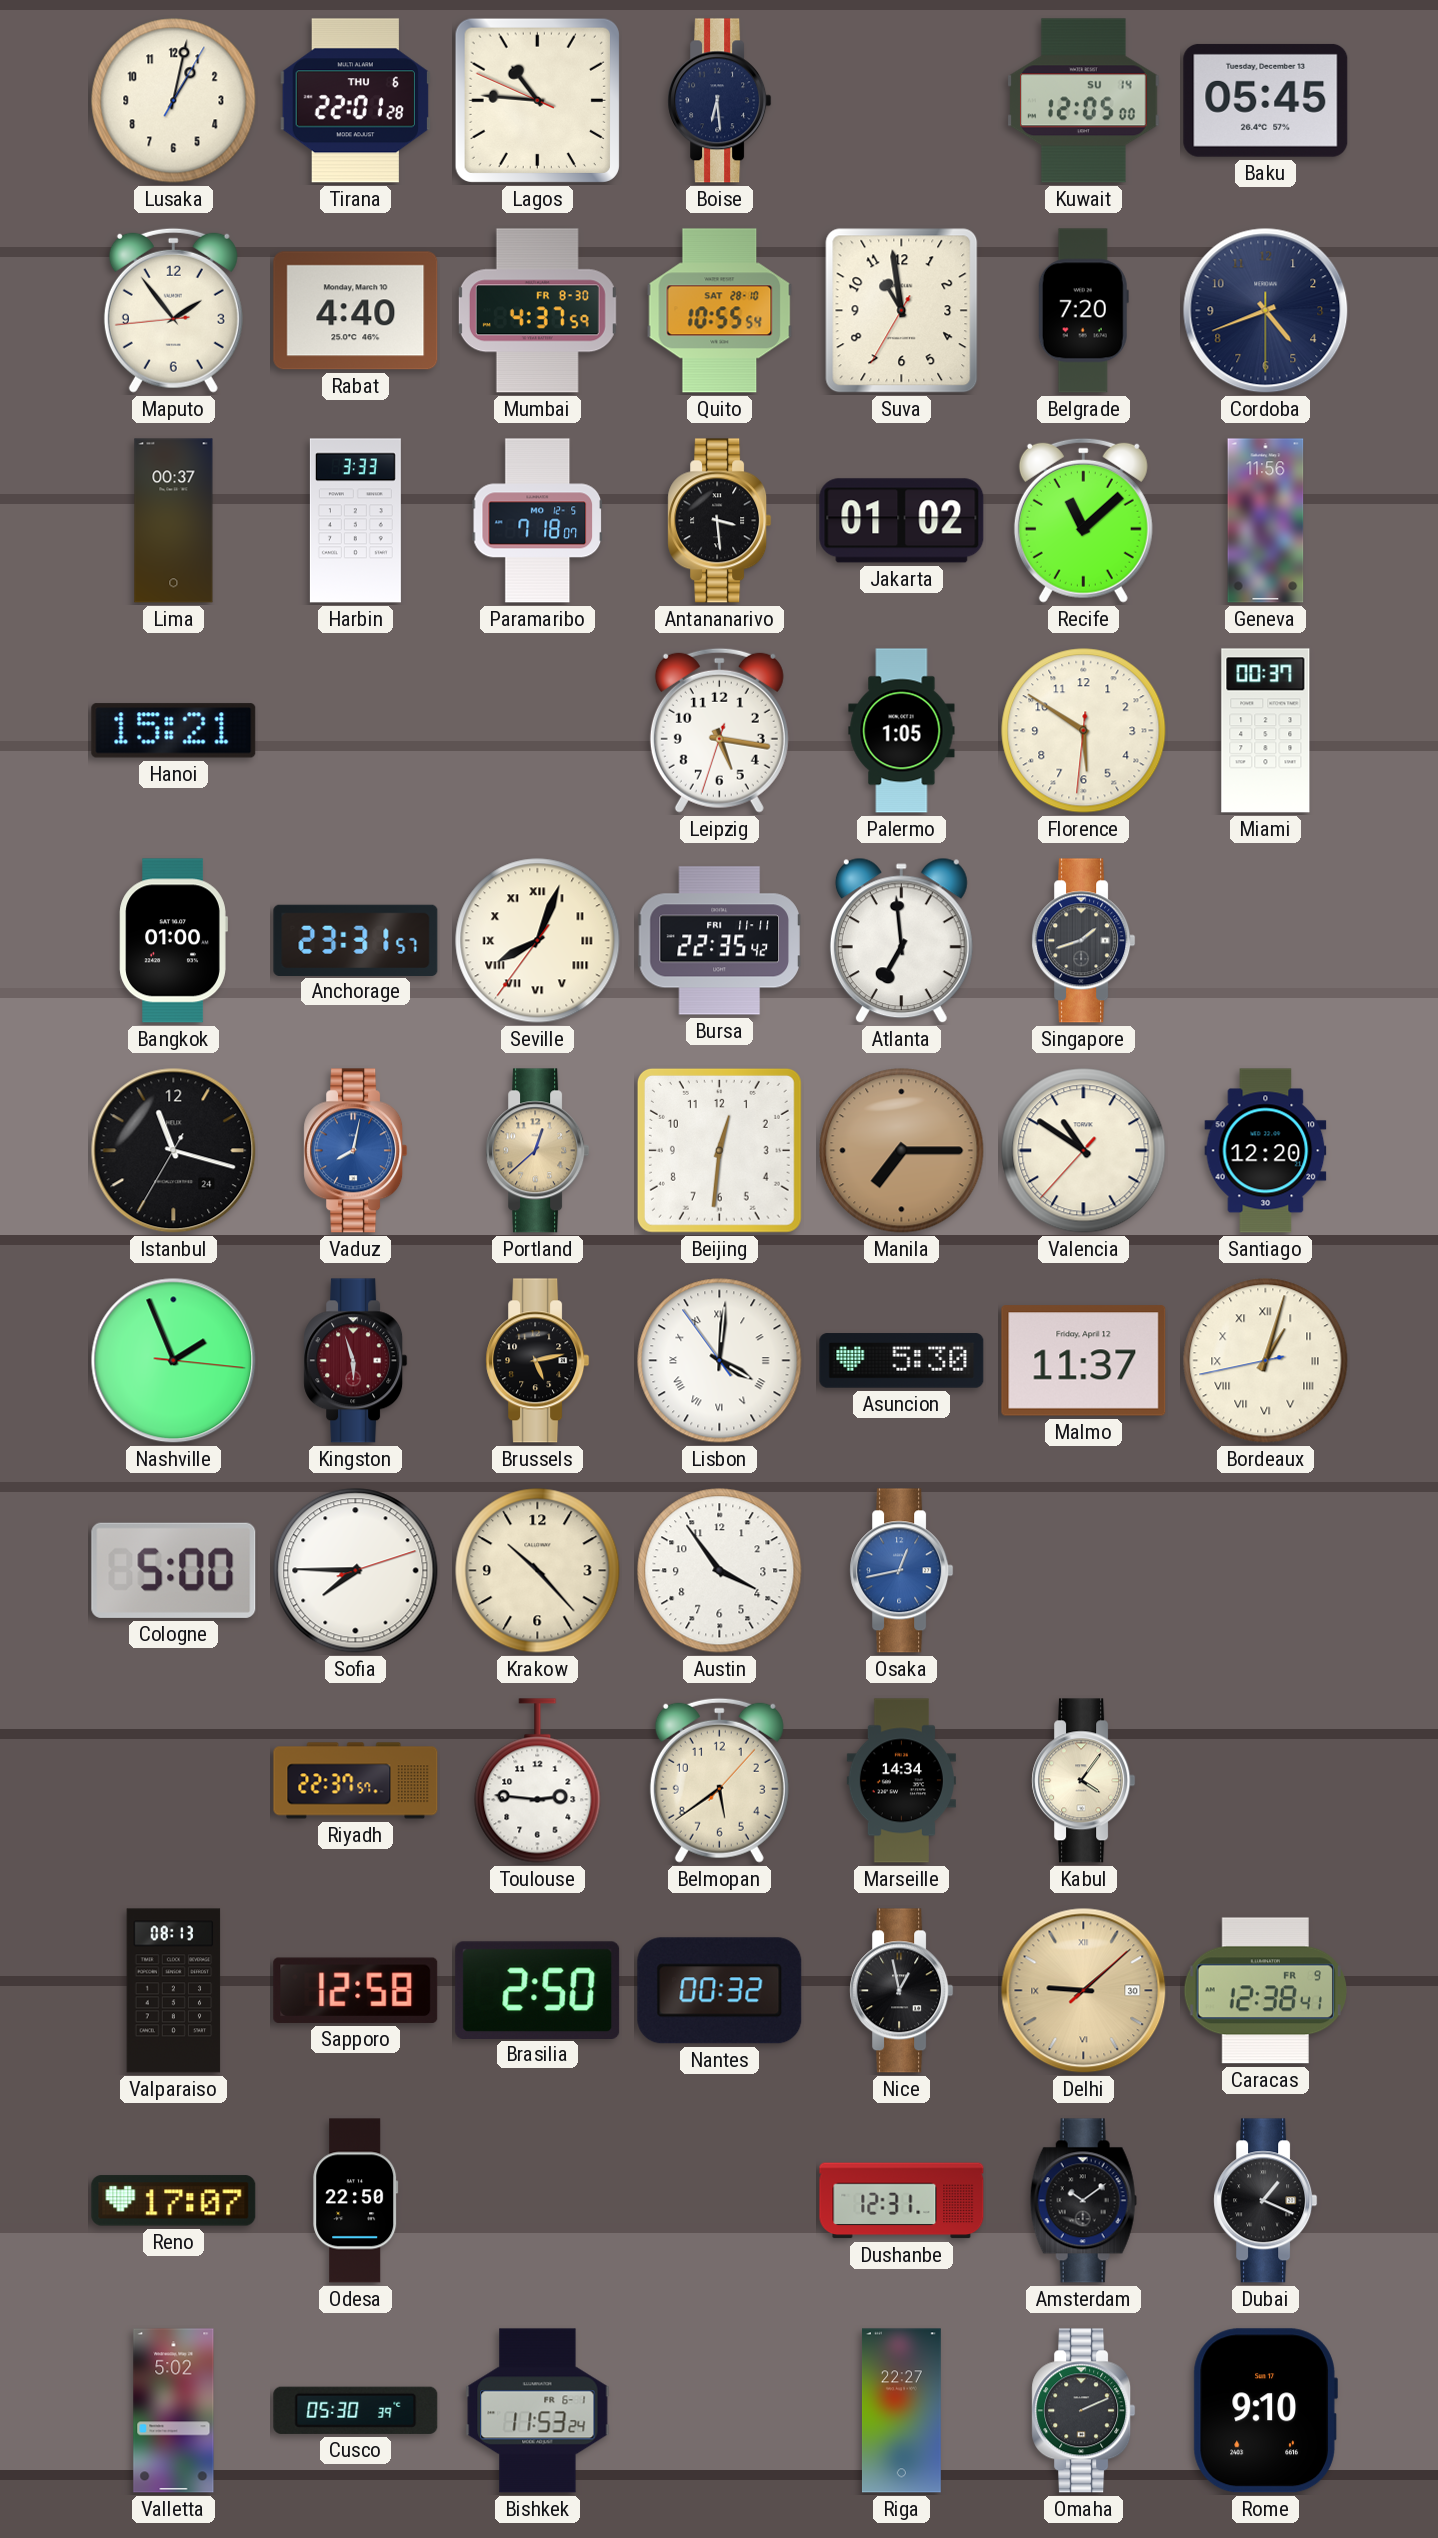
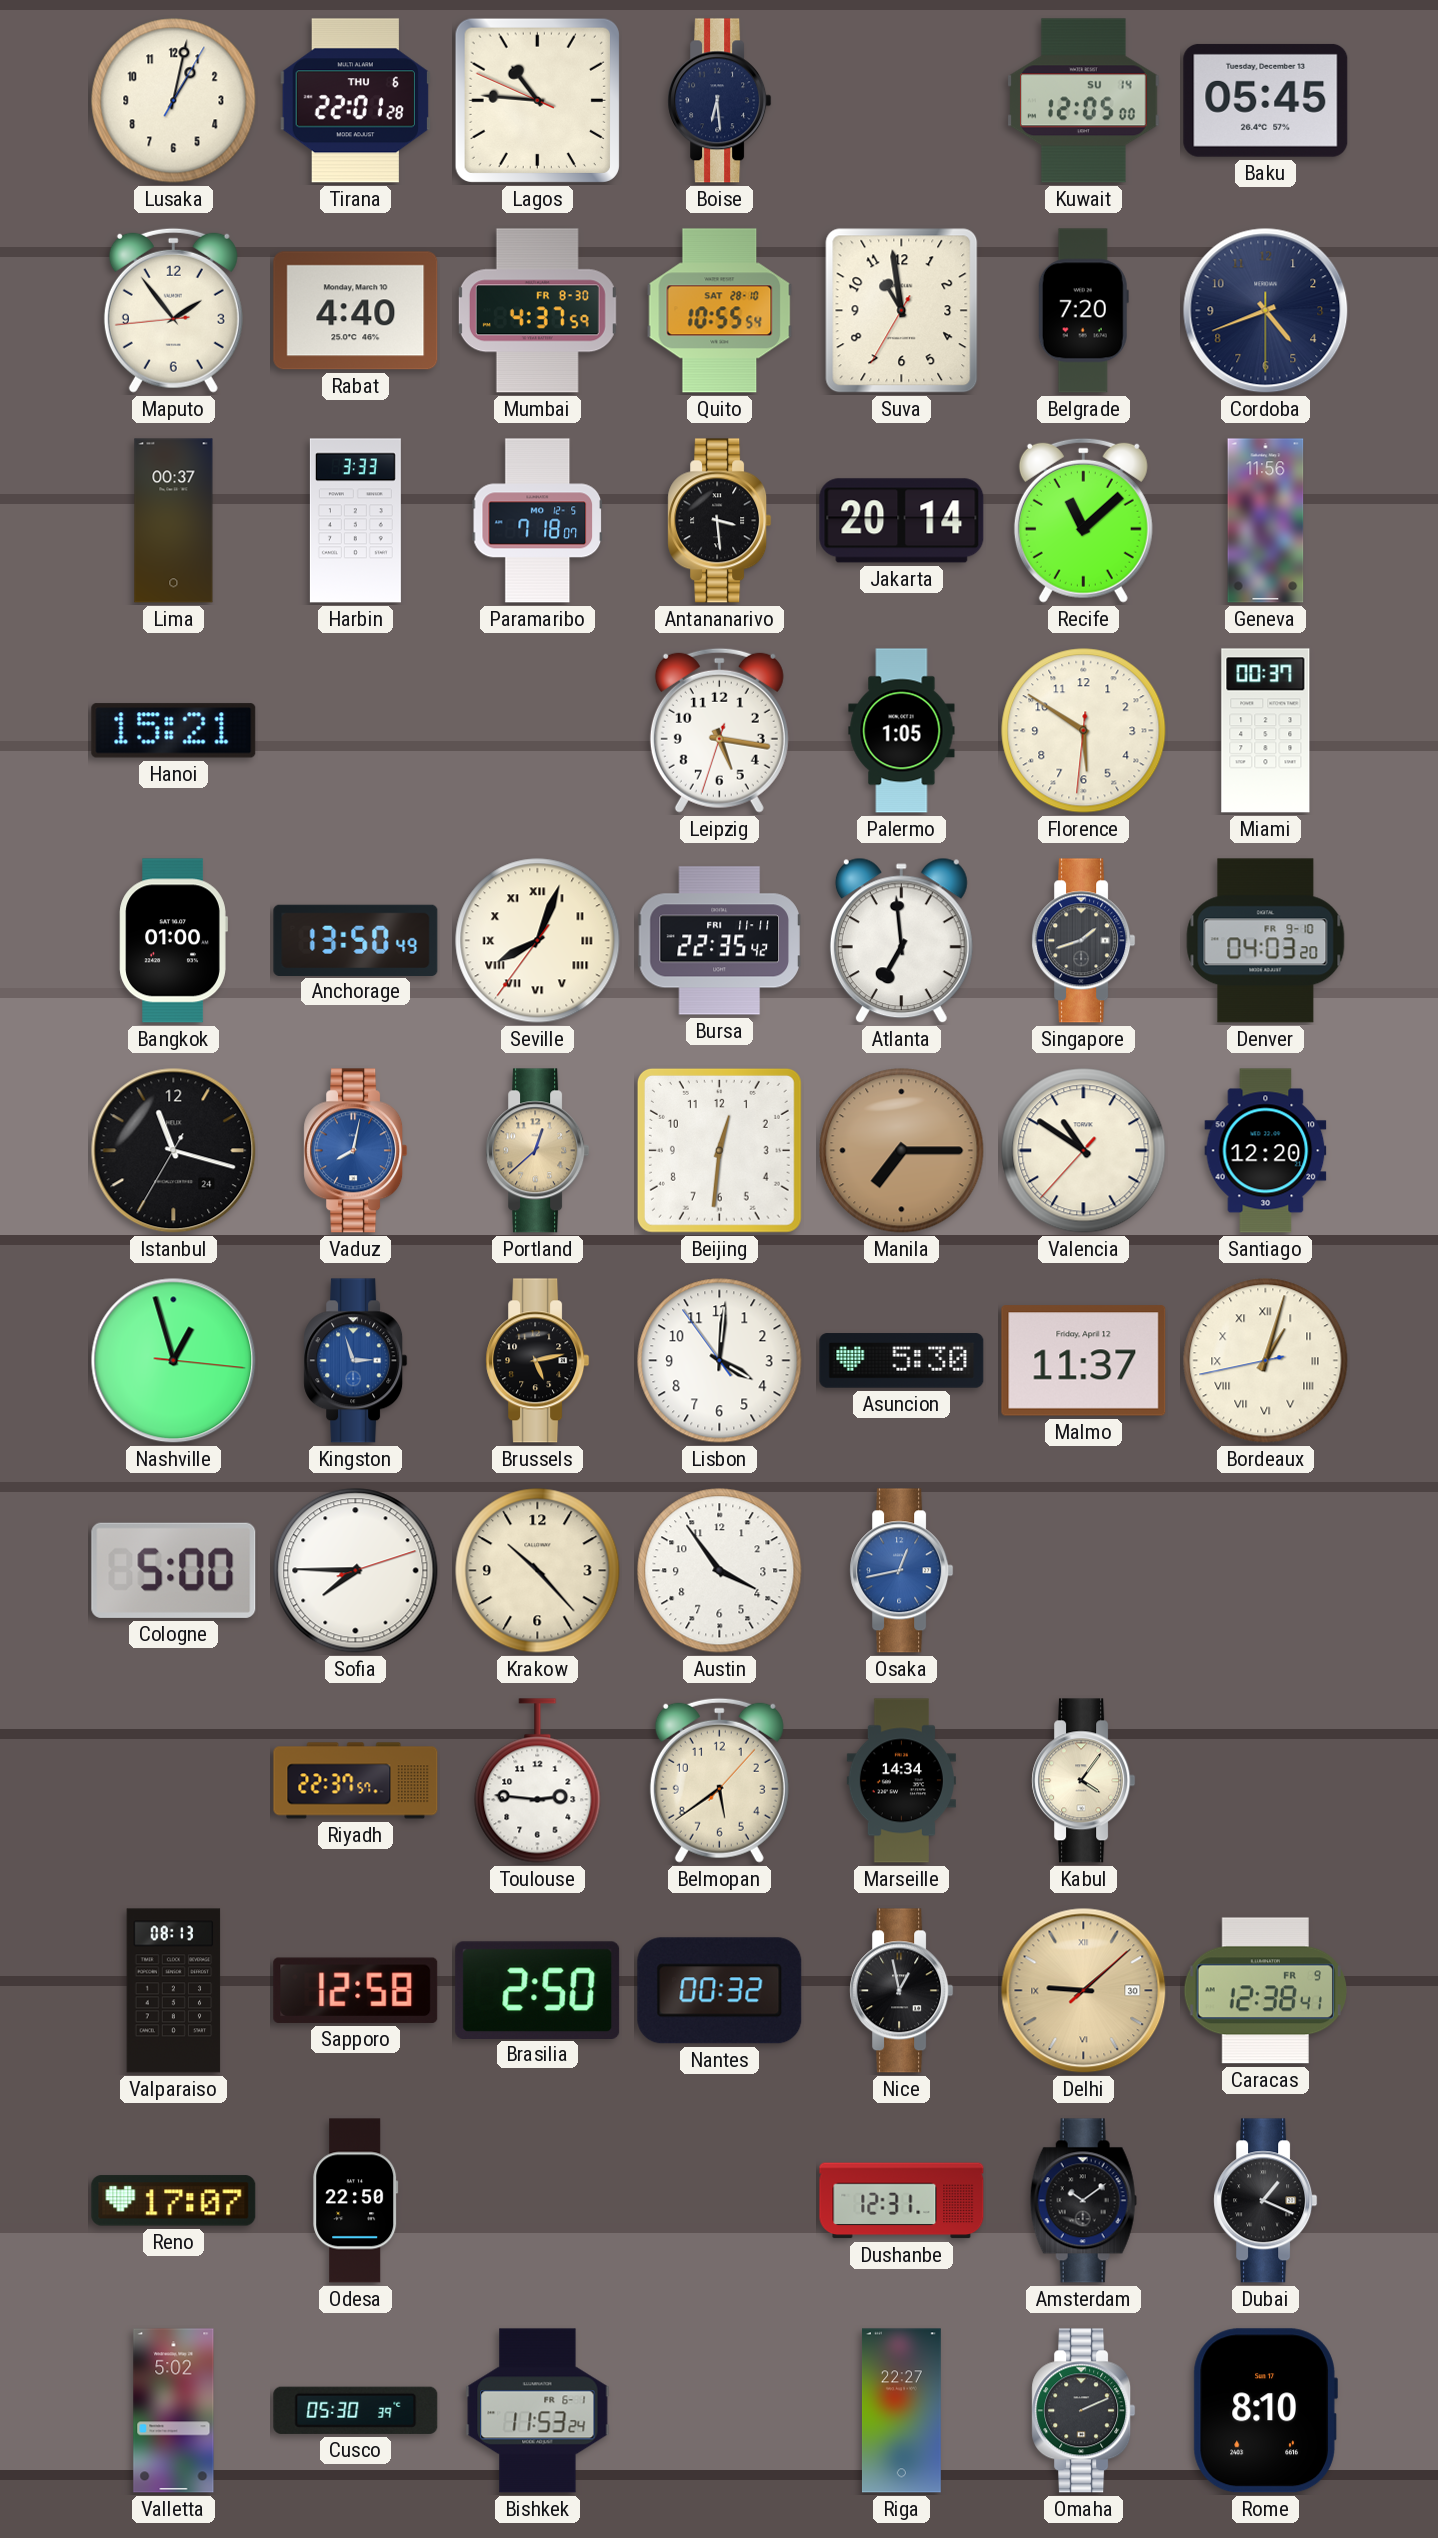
Jakarta: 01:02 -> 20:14 (902, 521)
Anchorage: 23:31 -> 13:50 (356, 940)
Denver: none -> 04:03 (1266, 941)
Nashville: 1:56 -> 12:57 (174, 1361)
Kingston: 5:57 -> 2:57 (356, 1361)
Kingston dial: burgundy -> blue (356, 1361)
Lisbon numerals: Roman -> Arabic (720, 1361)
Rome: 9:10 -> 8:10 (1265, 2411)
